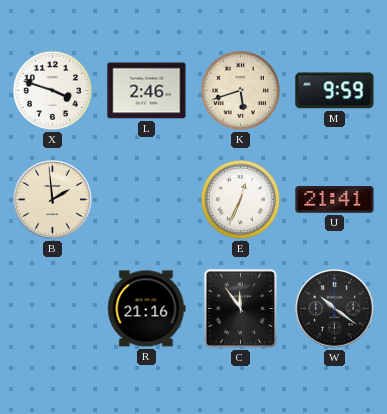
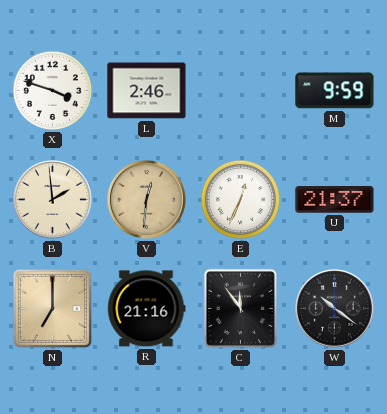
K: 5:42 -> none (240, 90)
V: none -> 12:31 (147, 200)
U: 21:41 -> 21:37 (335, 200)
N: none -> 7:00 (52, 308)
